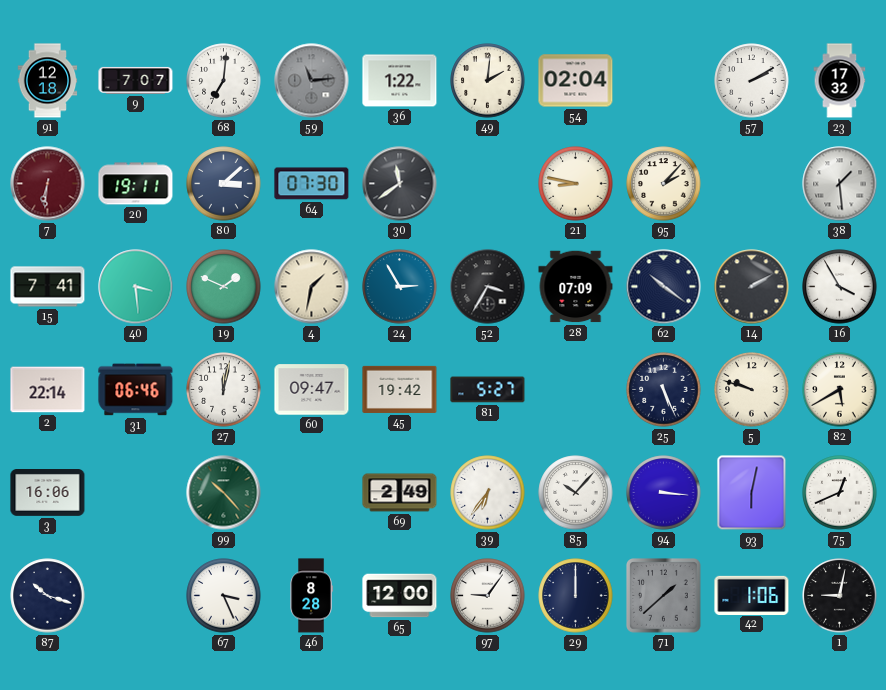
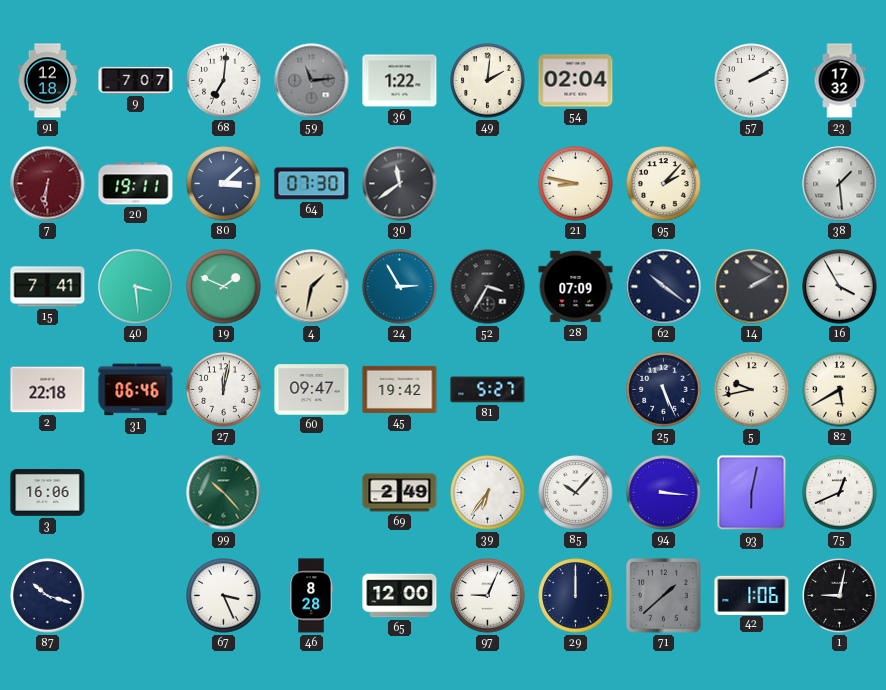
2: 22:14 -> 22:18 (48, 390)
5: 9:48 -> 9:43 (752, 390)
97: 9:06 -> 9:04 (488, 596)
